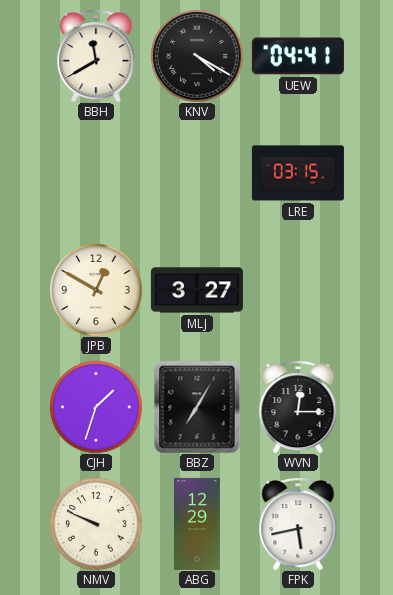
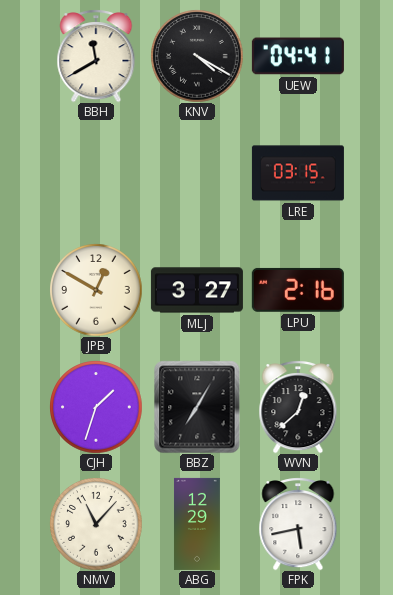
LPU: none -> 2:16 (298, 290)
WVN: 12:15 -> 12:38 (298, 407)
NMV: 9:49 -> 11:07 (96, 524)
